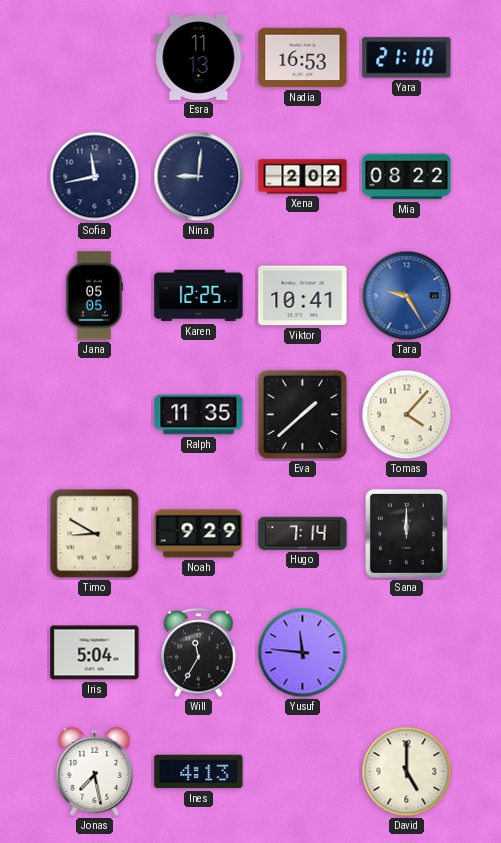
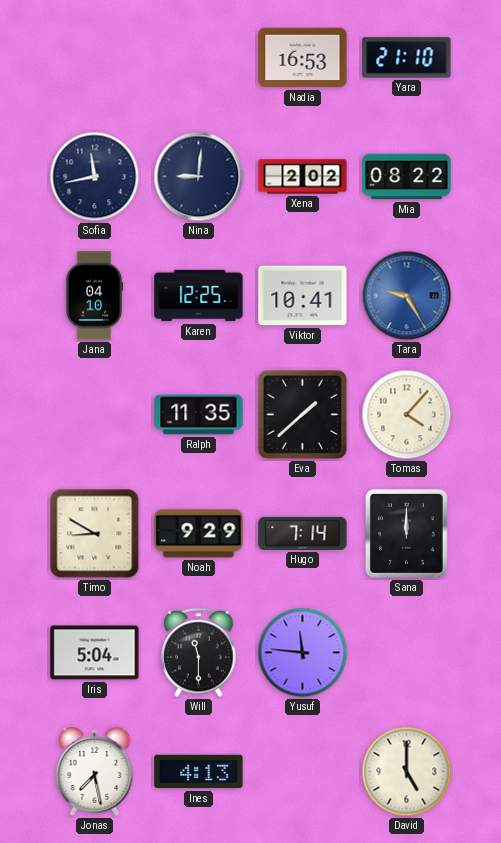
Esra: 11:13 -> none (199, 57)
Jana: 05:05 -> 04:10 (94, 296)
Will: 11:35 -> 11:30 (199, 653)
